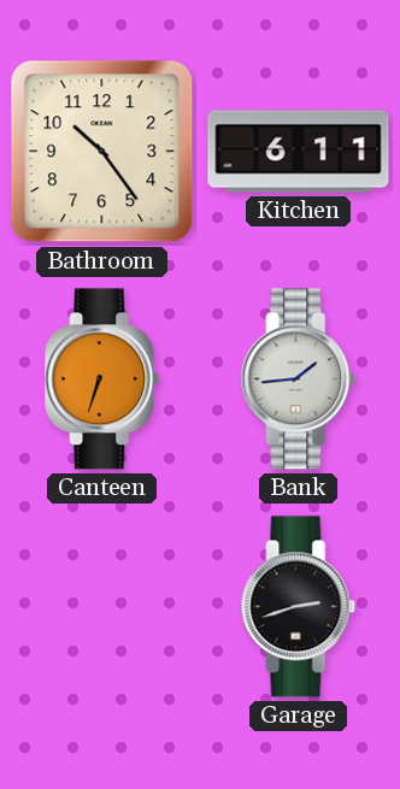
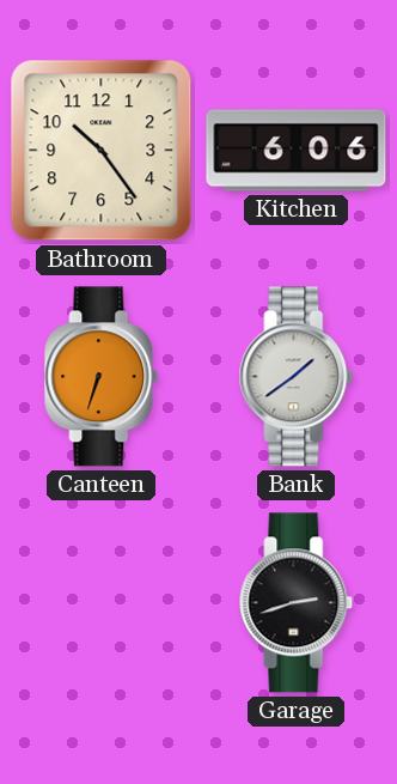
Kitchen: 6:11 -> 6:06 (297, 151)
Bank: 1:44 -> 1:39 (297, 377)
